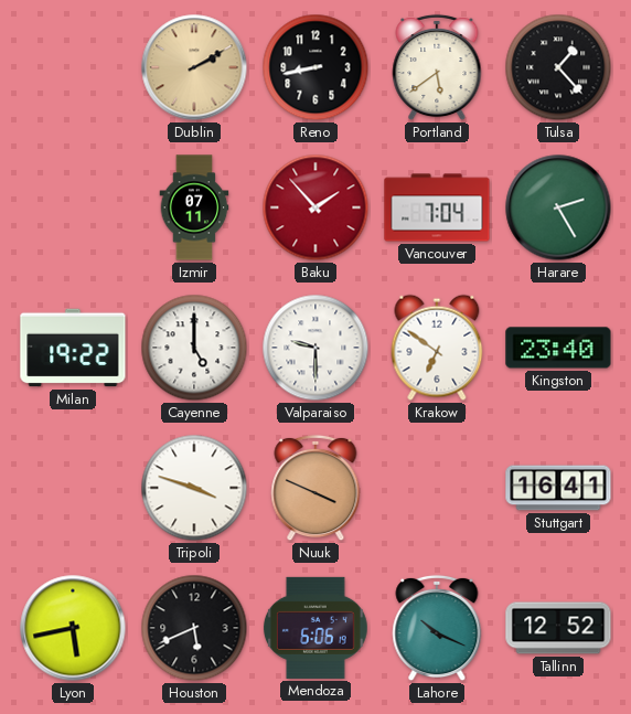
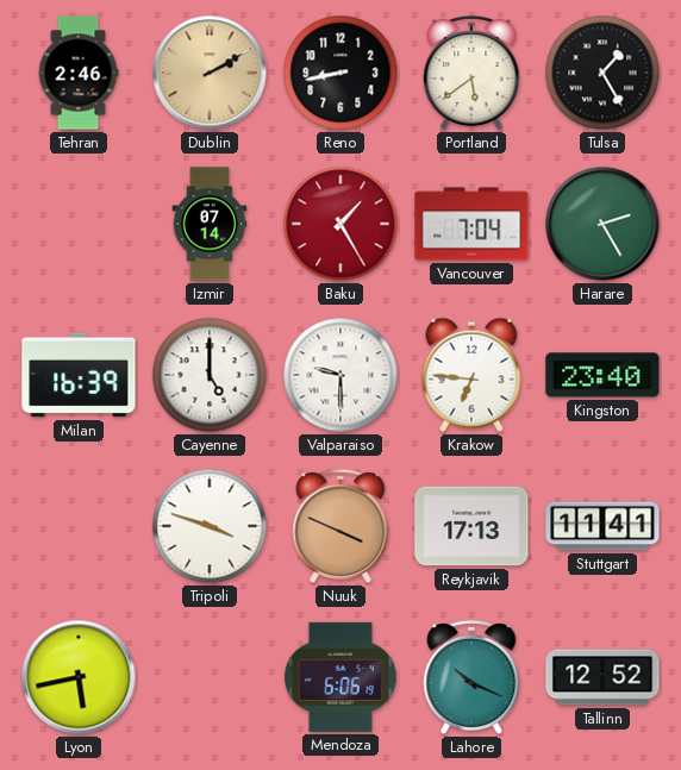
Tehran: none -> 2:46 (79, 73)
Tulsa: 1:23 -> 1:25 (602, 73)
Izmir: 07:11 -> 07:14 (210, 224)
Baku: 1:53 -> 1:25 (340, 224)
Milan: 19:22 -> 16:39 (79, 375)
Krakow: 6:51 -> 6:46 (471, 375)
Reykjavik: none -> 17:13 (471, 526)
Stuttgart: 16:41 -> 11:41 (602, 526)
Houston: 5:41 -> none (194, 628)
